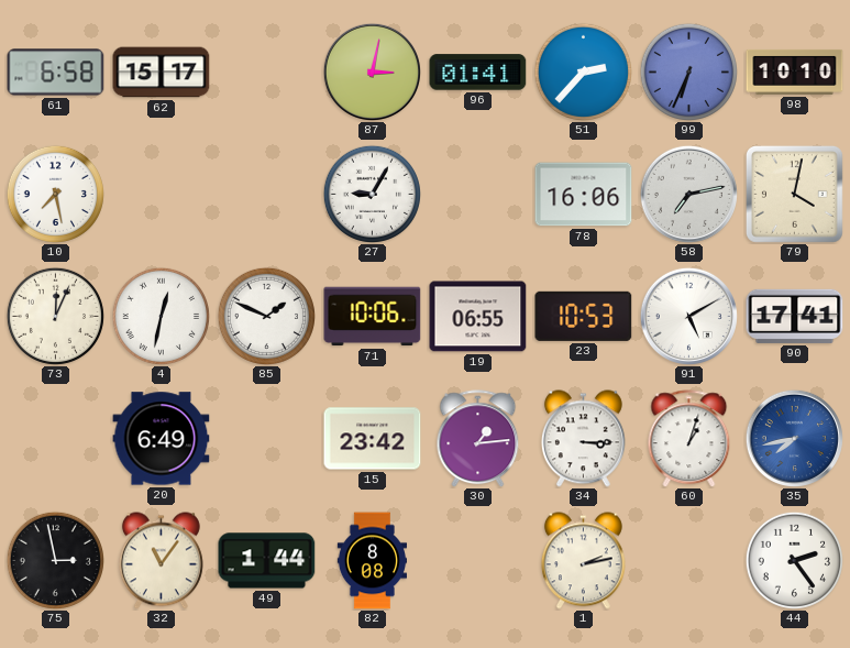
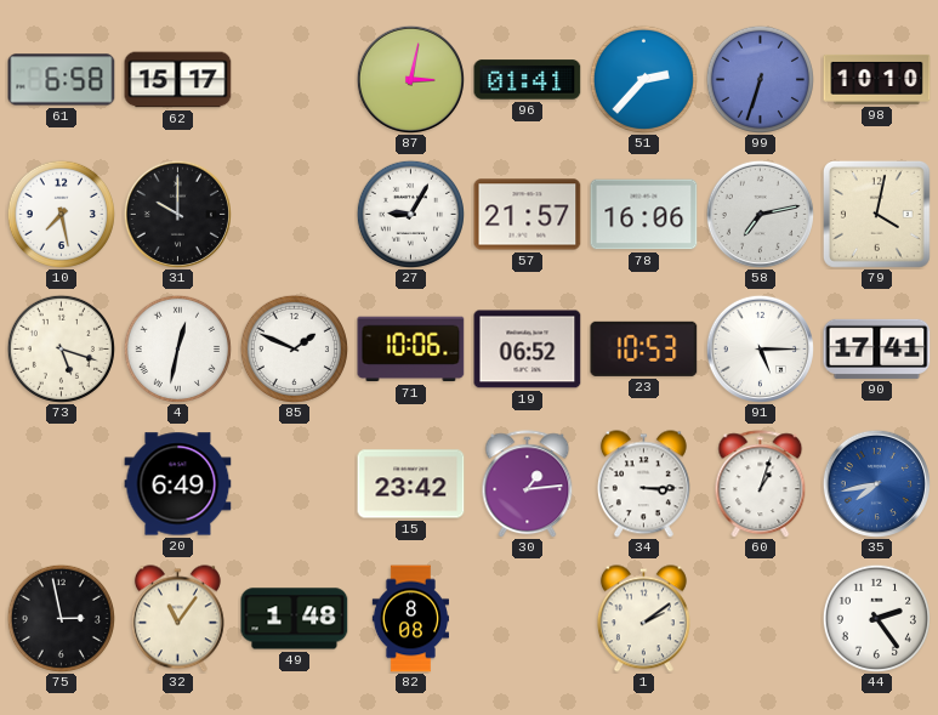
99: 6:34 -> 6:33 (760, 79)
31: none -> 10:00 (177, 214)
57: none -> 21:57 (528, 215)
73: 12:04 -> 5:18 (61, 348)
19: 06:55 -> 06:52 (528, 350)
91: 5:10 -> 5:15 (760, 348)
49: 1:44 -> 1:48 (295, 619)
1: 2:13 -> 2:09 (643, 619)
